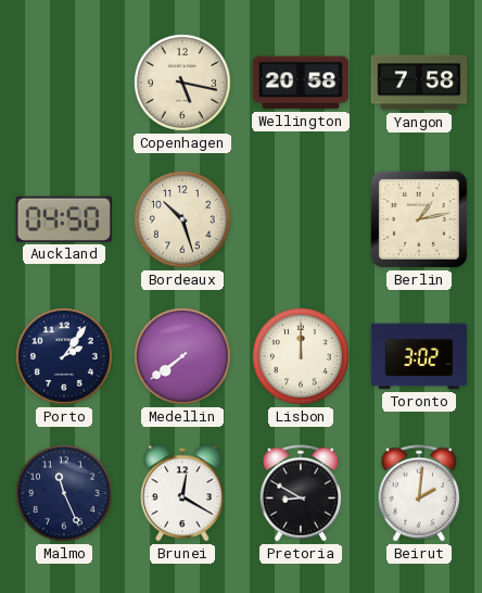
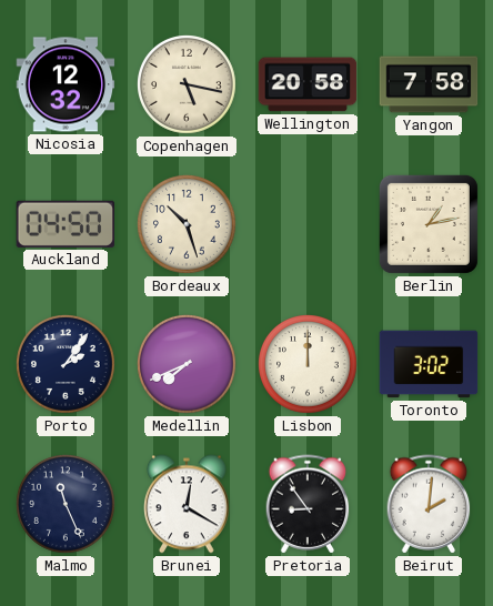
Nicosia: none -> 12:32 (66, 84)
Medellin: 7:39 -> 7:41 (188, 365)
Pretoria: 8:50 -> 8:54 (308, 504)
